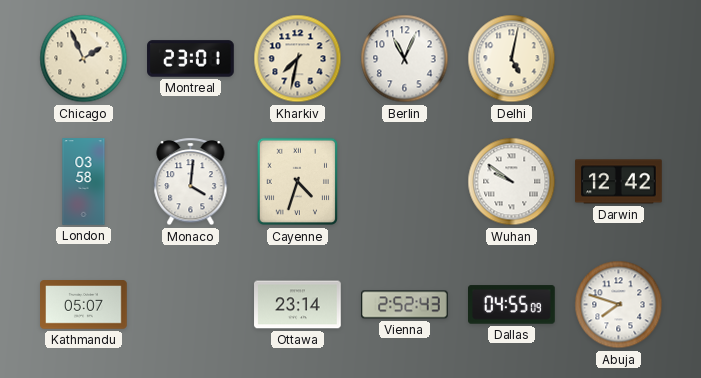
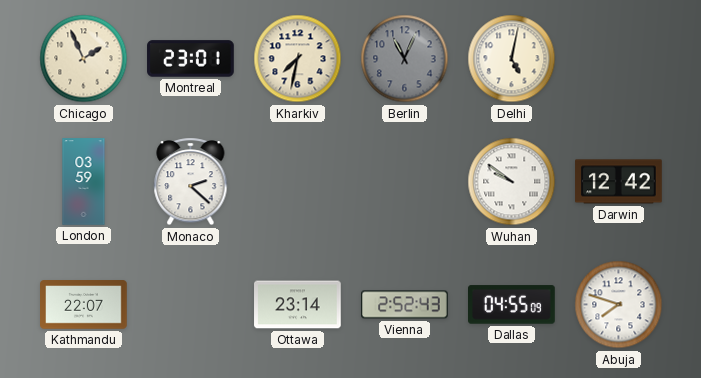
Berlin dial: white -> grey (405, 59)
London: 03:58 -> 03:59 (84, 182)
Monaco: 4:01 -> 2:22 (191, 182)
Cayenne: 4:33 -> none (297, 182)
Kathmandu: 05:07 -> 22:07 (84, 305)
